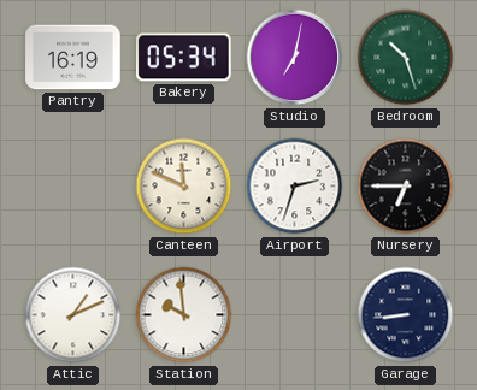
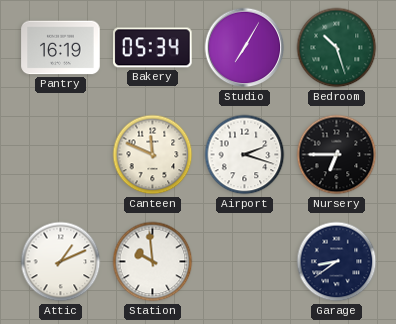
Studio: 7:02 -> 7:05 (245, 48)
Airport: 2:33 -> 2:18 (245, 155)
Garage: 8:44 -> 8:39 (337, 262)
